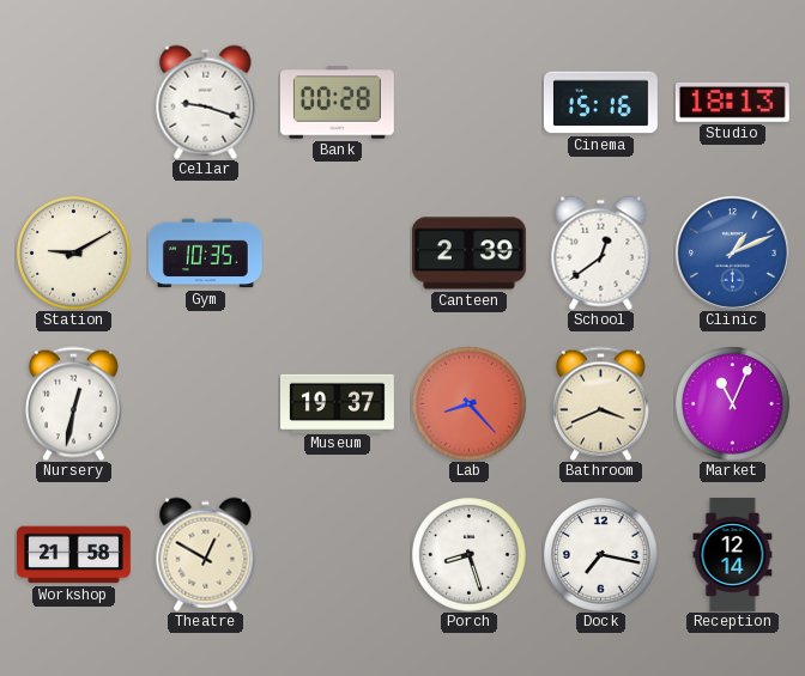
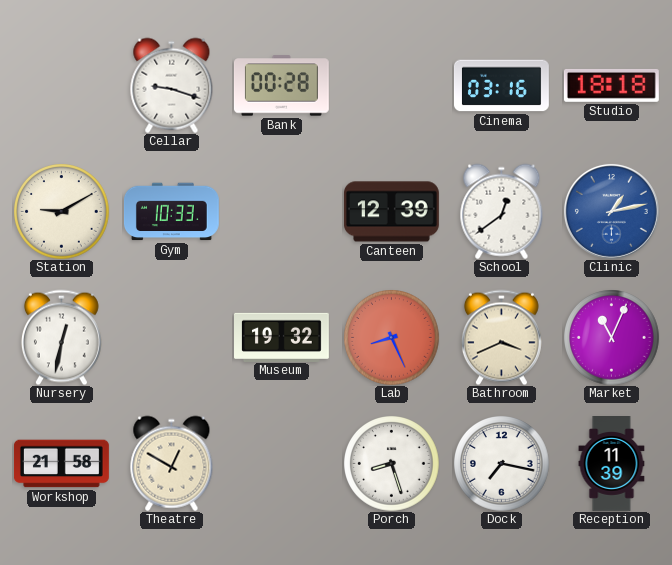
Cinema: 15:16 -> 03:16 (501, 86)
Studio: 18:13 -> 18:18 (611, 85)
Gym: 10:35 -> 10:33 (171, 212)
Canteen: 2:39 -> 12:39 (391, 212)
Clinic: 1:11 -> 1:13 (611, 211)
Museum: 19:37 -> 19:32 (282, 337)
Lab: 8:23 -> 8:26 (392, 338)
Reception: 12:14 -> 11:39 (612, 464)
